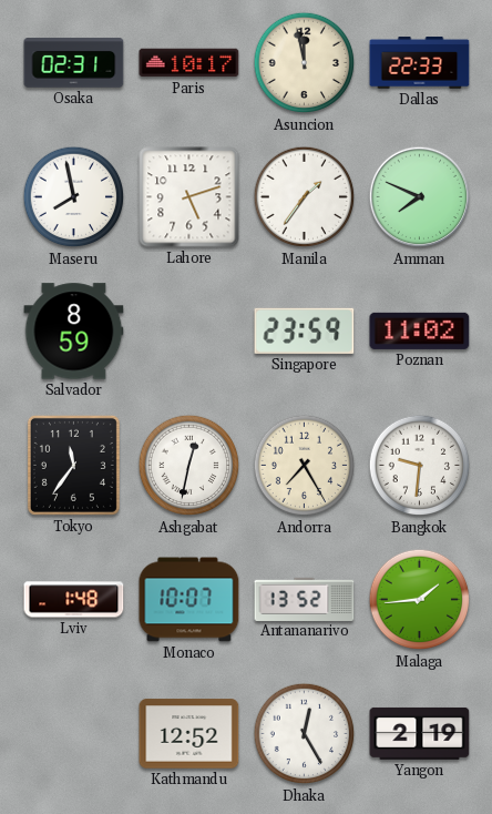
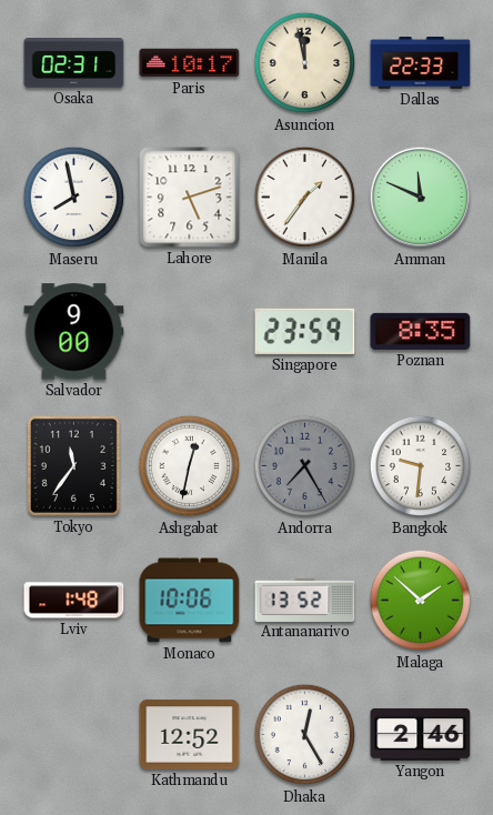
Amman: 7:49 -> 11:49 (421, 198)
Salvador: 8:59 -> 9:00 (74, 332)
Poznan: 11:02 -> 8:35 (421, 331)
Andorra dial: cream -> grey (305, 466)
Monaco: 10:07 -> 10:06 (190, 601)
Malaga: 1:44 -> 1:52 (421, 601)
Yangon: 2:19 -> 2:46 (421, 734)
